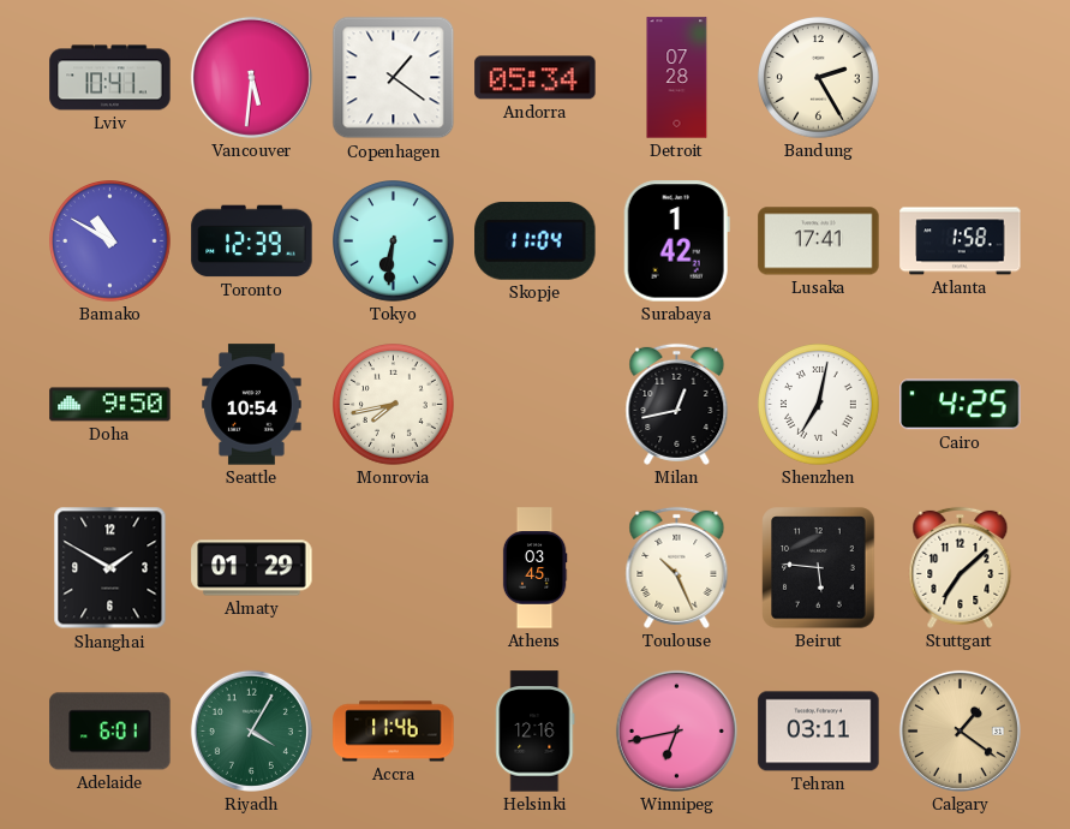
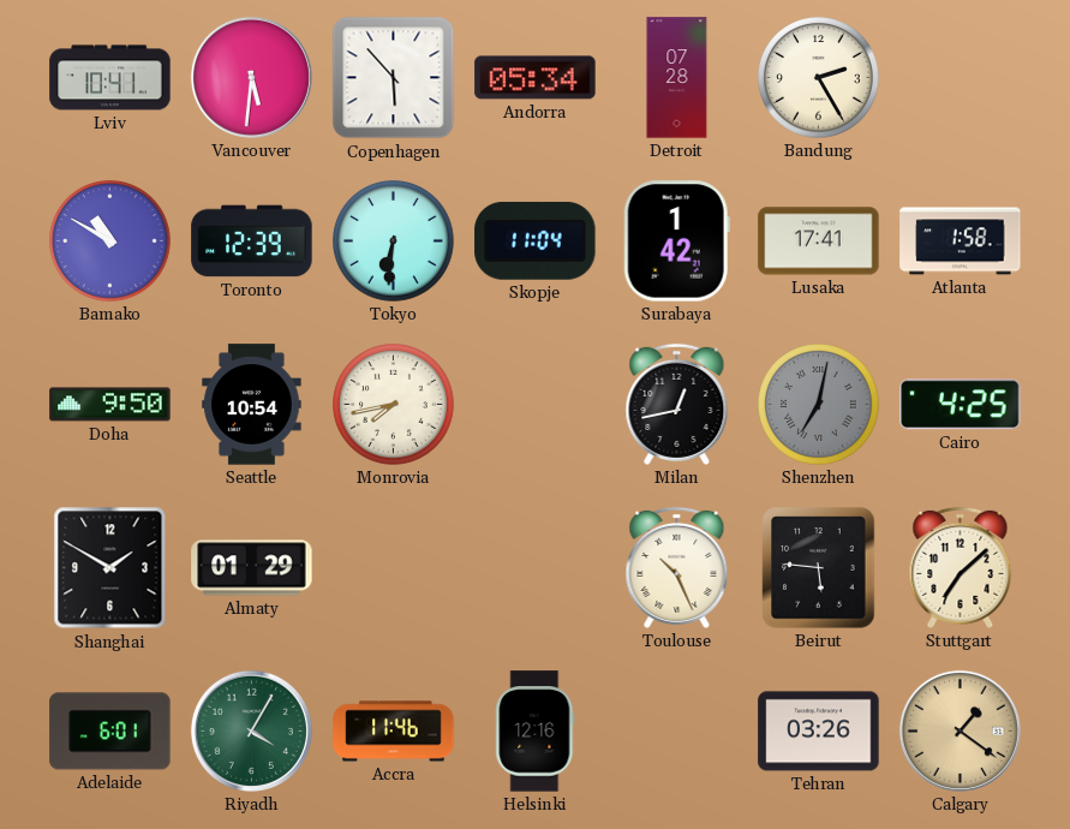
Copenhagen: 1:21 -> 5:53 (394, 78)
Shenzhen dial: white -> grey (819, 405)
Athens: 03:45 -> none (534, 568)
Winnipeg: 6:43 -> none (676, 730)
Tehran: 03:11 -> 03:26 (819, 732)
